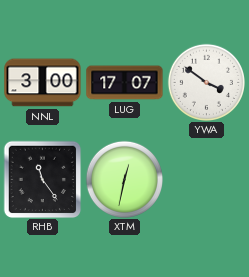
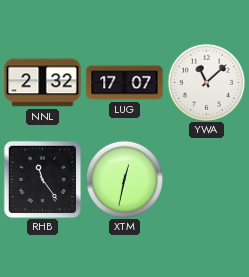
NNL: 3:00 -> 2:32 (43, 83)
YWA: 3:51 -> 11:08 (206, 82)
